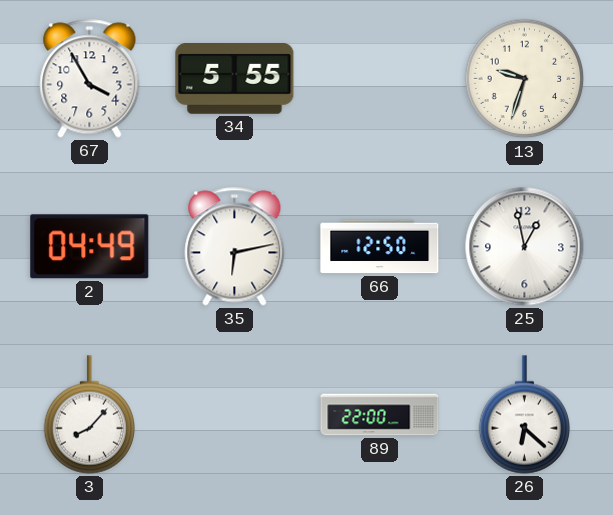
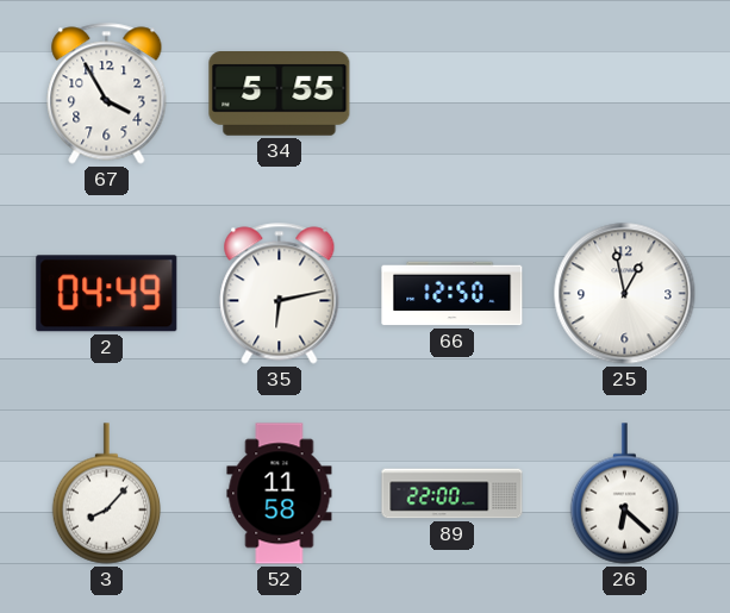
13: 9:33 -> none (525, 79)
52: none -> 11:58 (280, 494)
